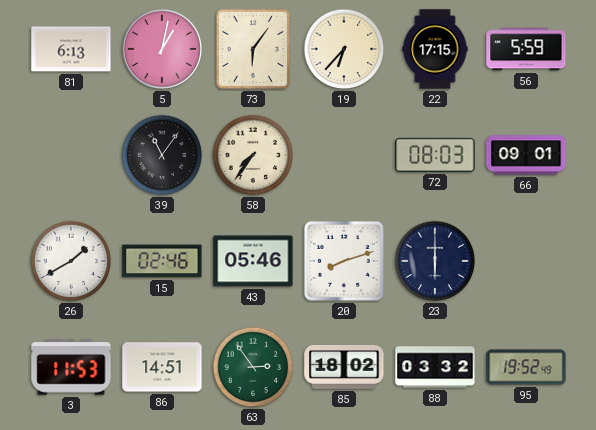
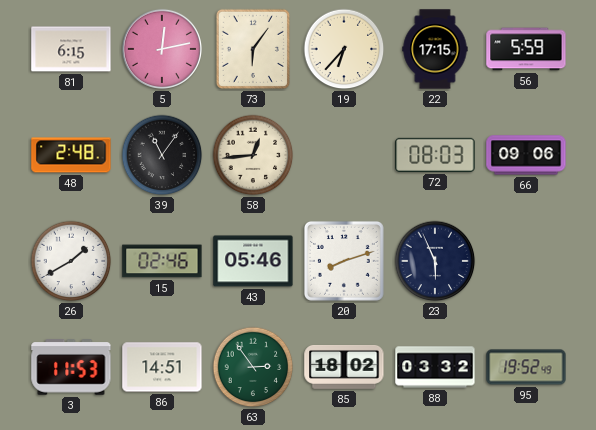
81: 6:13 -> 6:15 (71, 49)
5: 1:02 -> 12:13 (162, 49)
48: none -> 2:48 (71, 155)
58: 7:36 -> 12:44 (253, 155)
66: 09:01 -> 09:06 (526, 155)
23: 6:00 -> 5:56 (435, 261)
